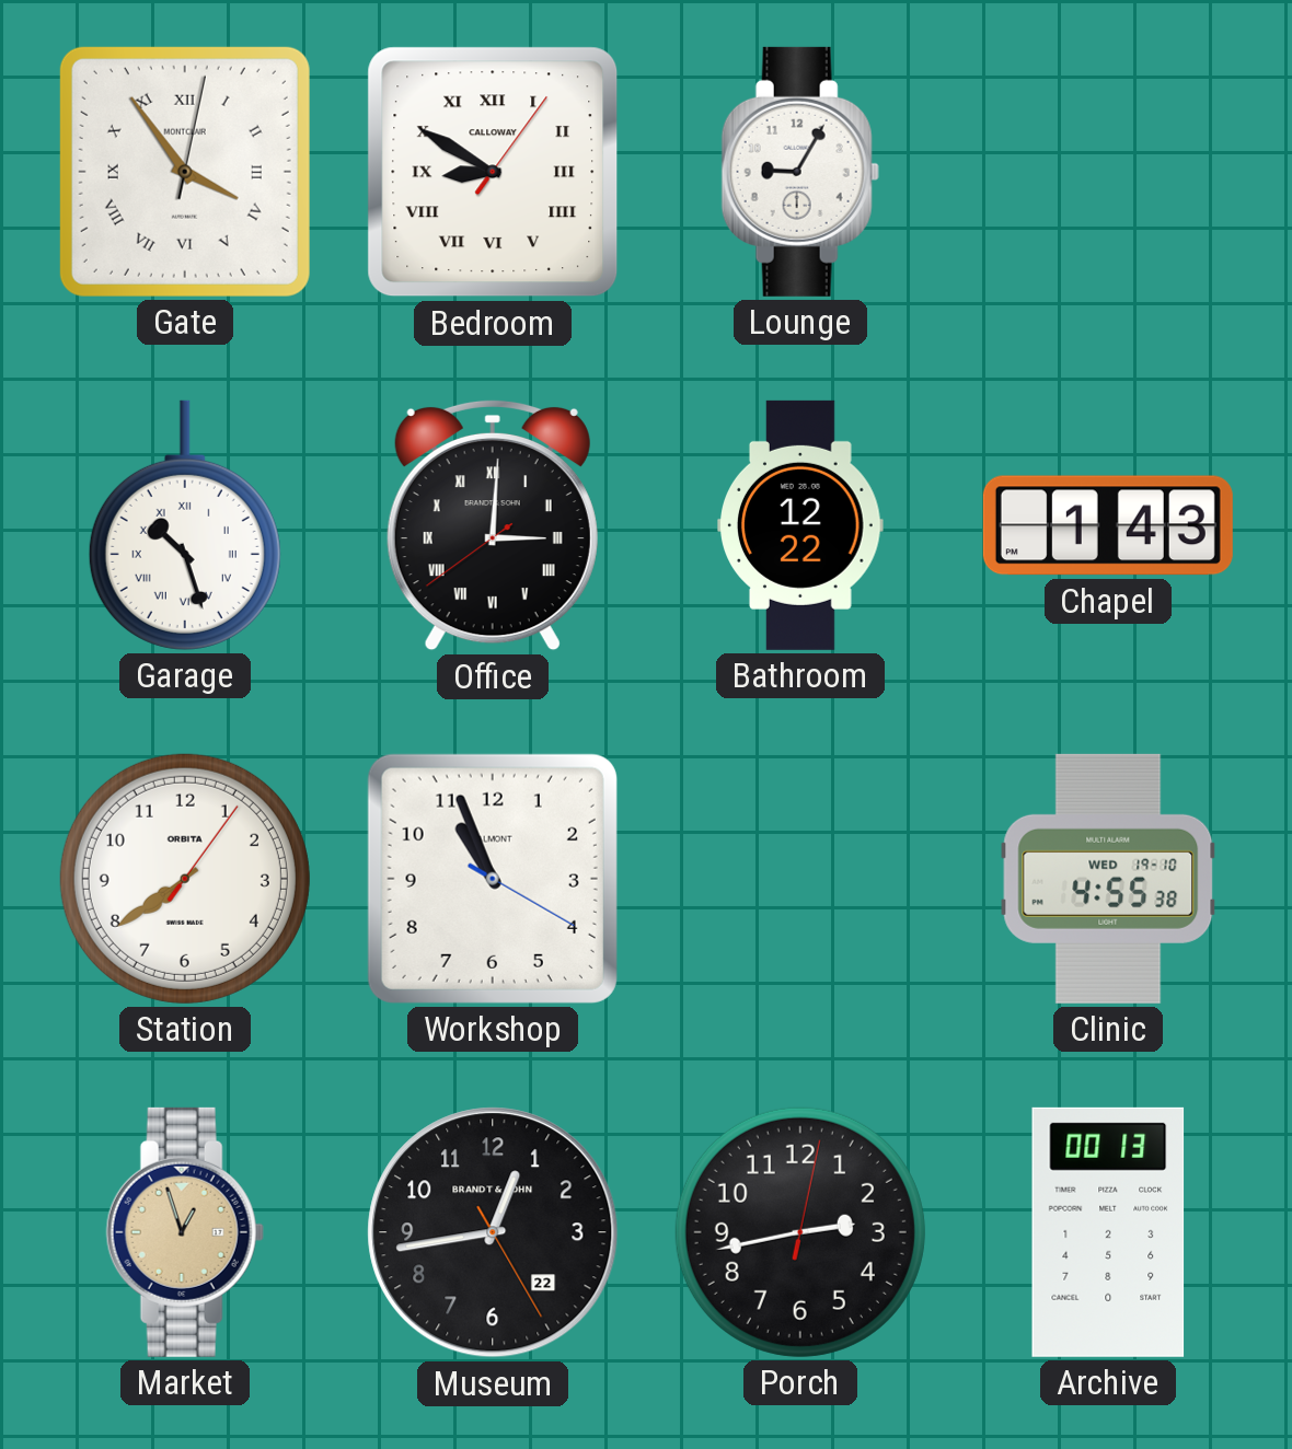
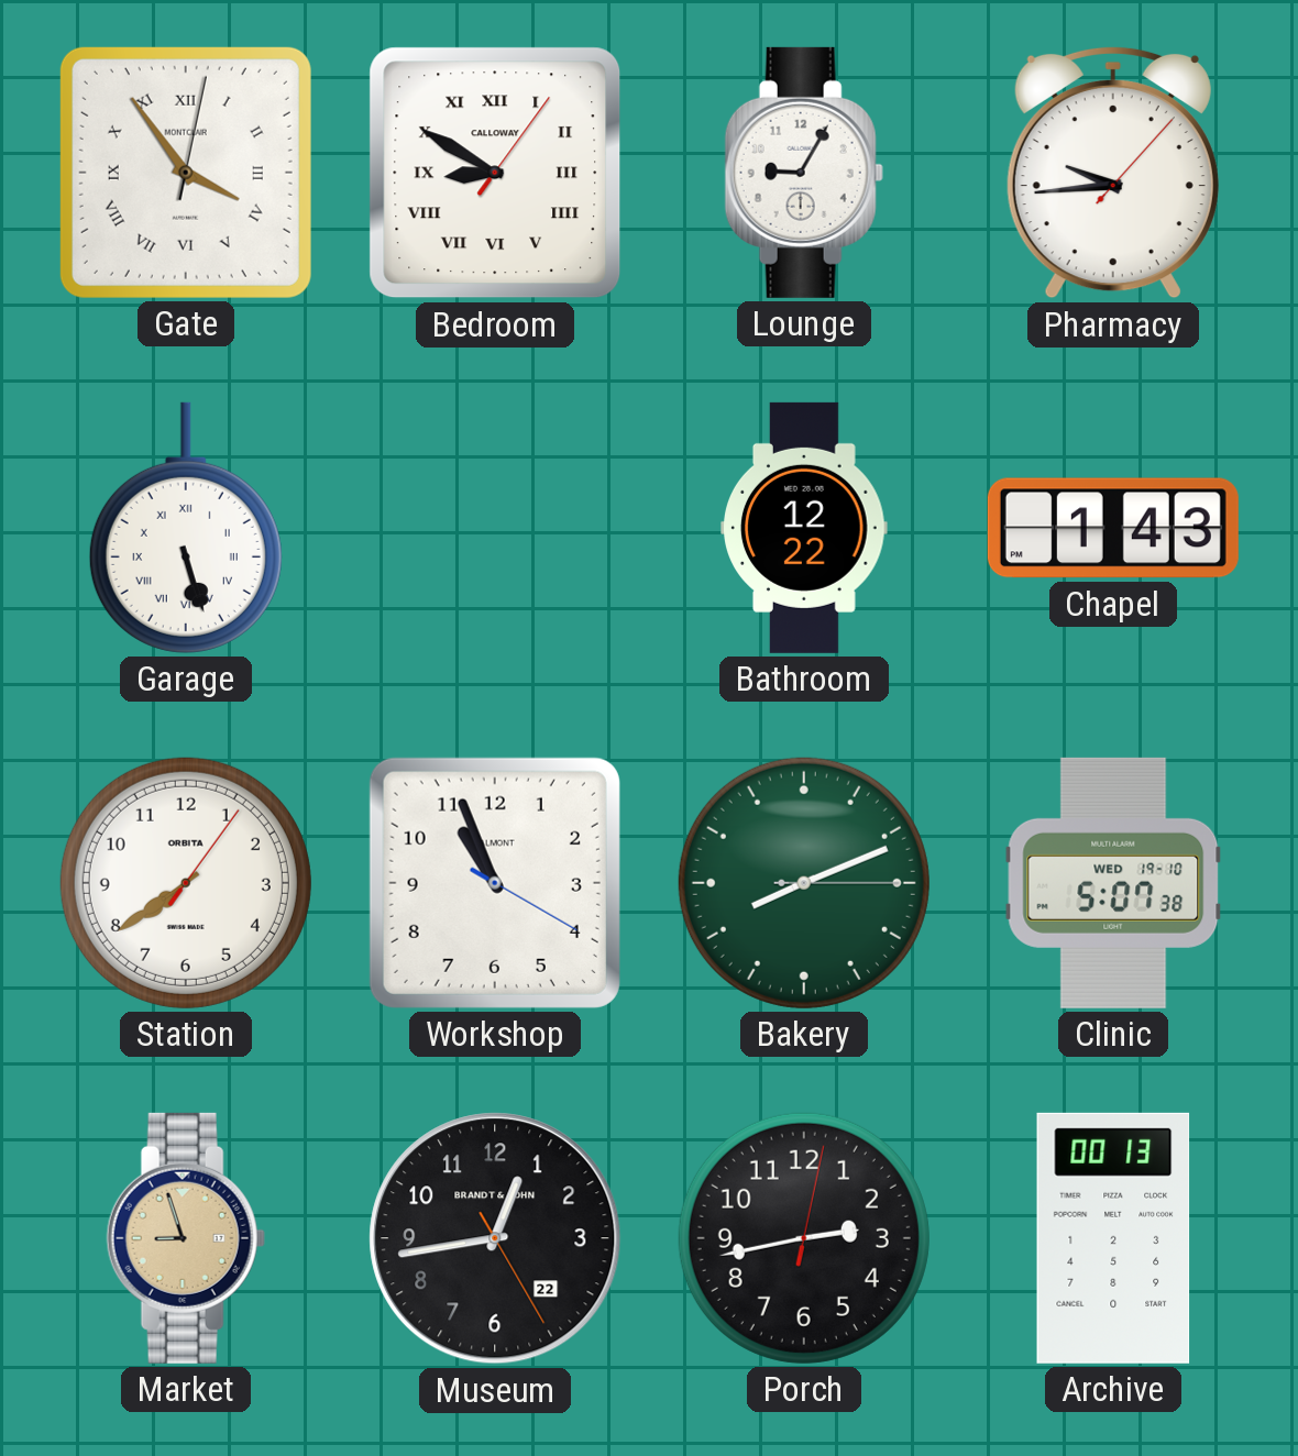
Pharmacy: none -> 9:44 (1113, 173)
Garage: 10:27 -> 5:27 (186, 528)
Office: 3:00 -> none (493, 525)
Bakery: none -> 8:11 (804, 883)
Clinic: 4:55 -> 5:07 (1113, 883)
Market: 12:57 -> 8:57 (186, 1238)
